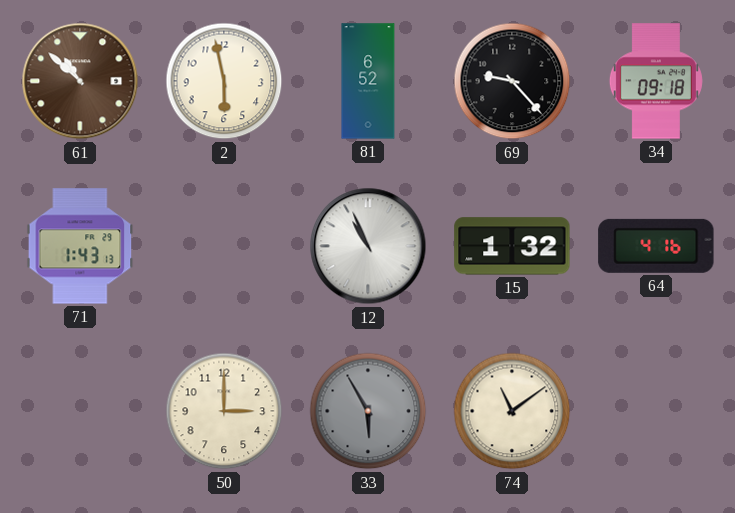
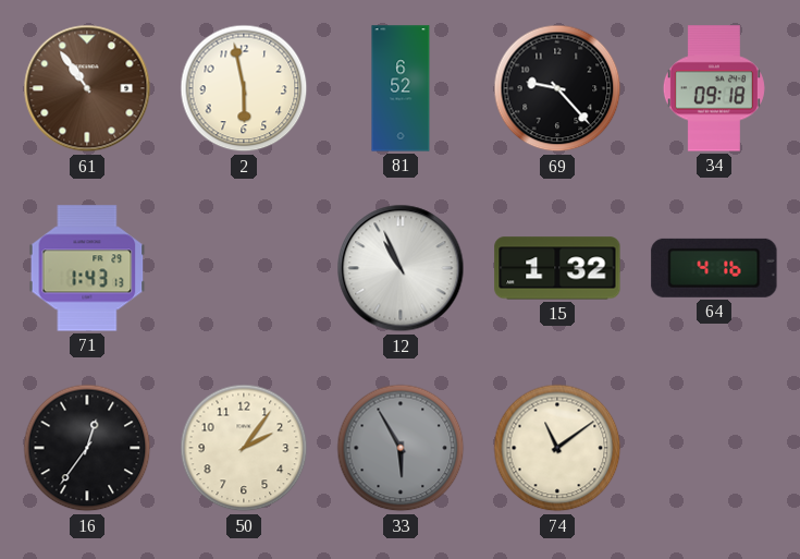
61: 10:52 -> 10:54 (87, 88)
16: none -> 12:36 (87, 448)
50: 3:00 -> 2:06 (244, 448)
